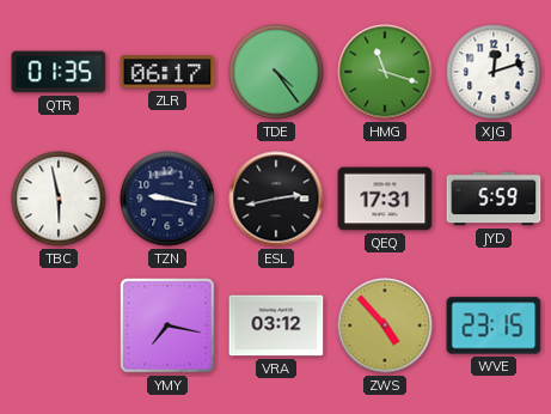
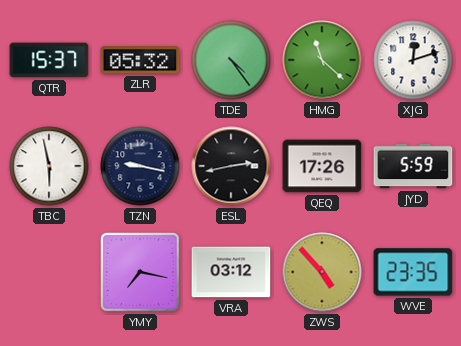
QTR: 01:35 -> 15:37 (49, 60)
ZLR: 06:17 -> 05:32 (140, 60)
HMG: 11:18 -> 11:22 (322, 60)
QEQ: 17:31 -> 17:26 (322, 166)
WVE: 23:15 -> 23:35 (413, 272)
